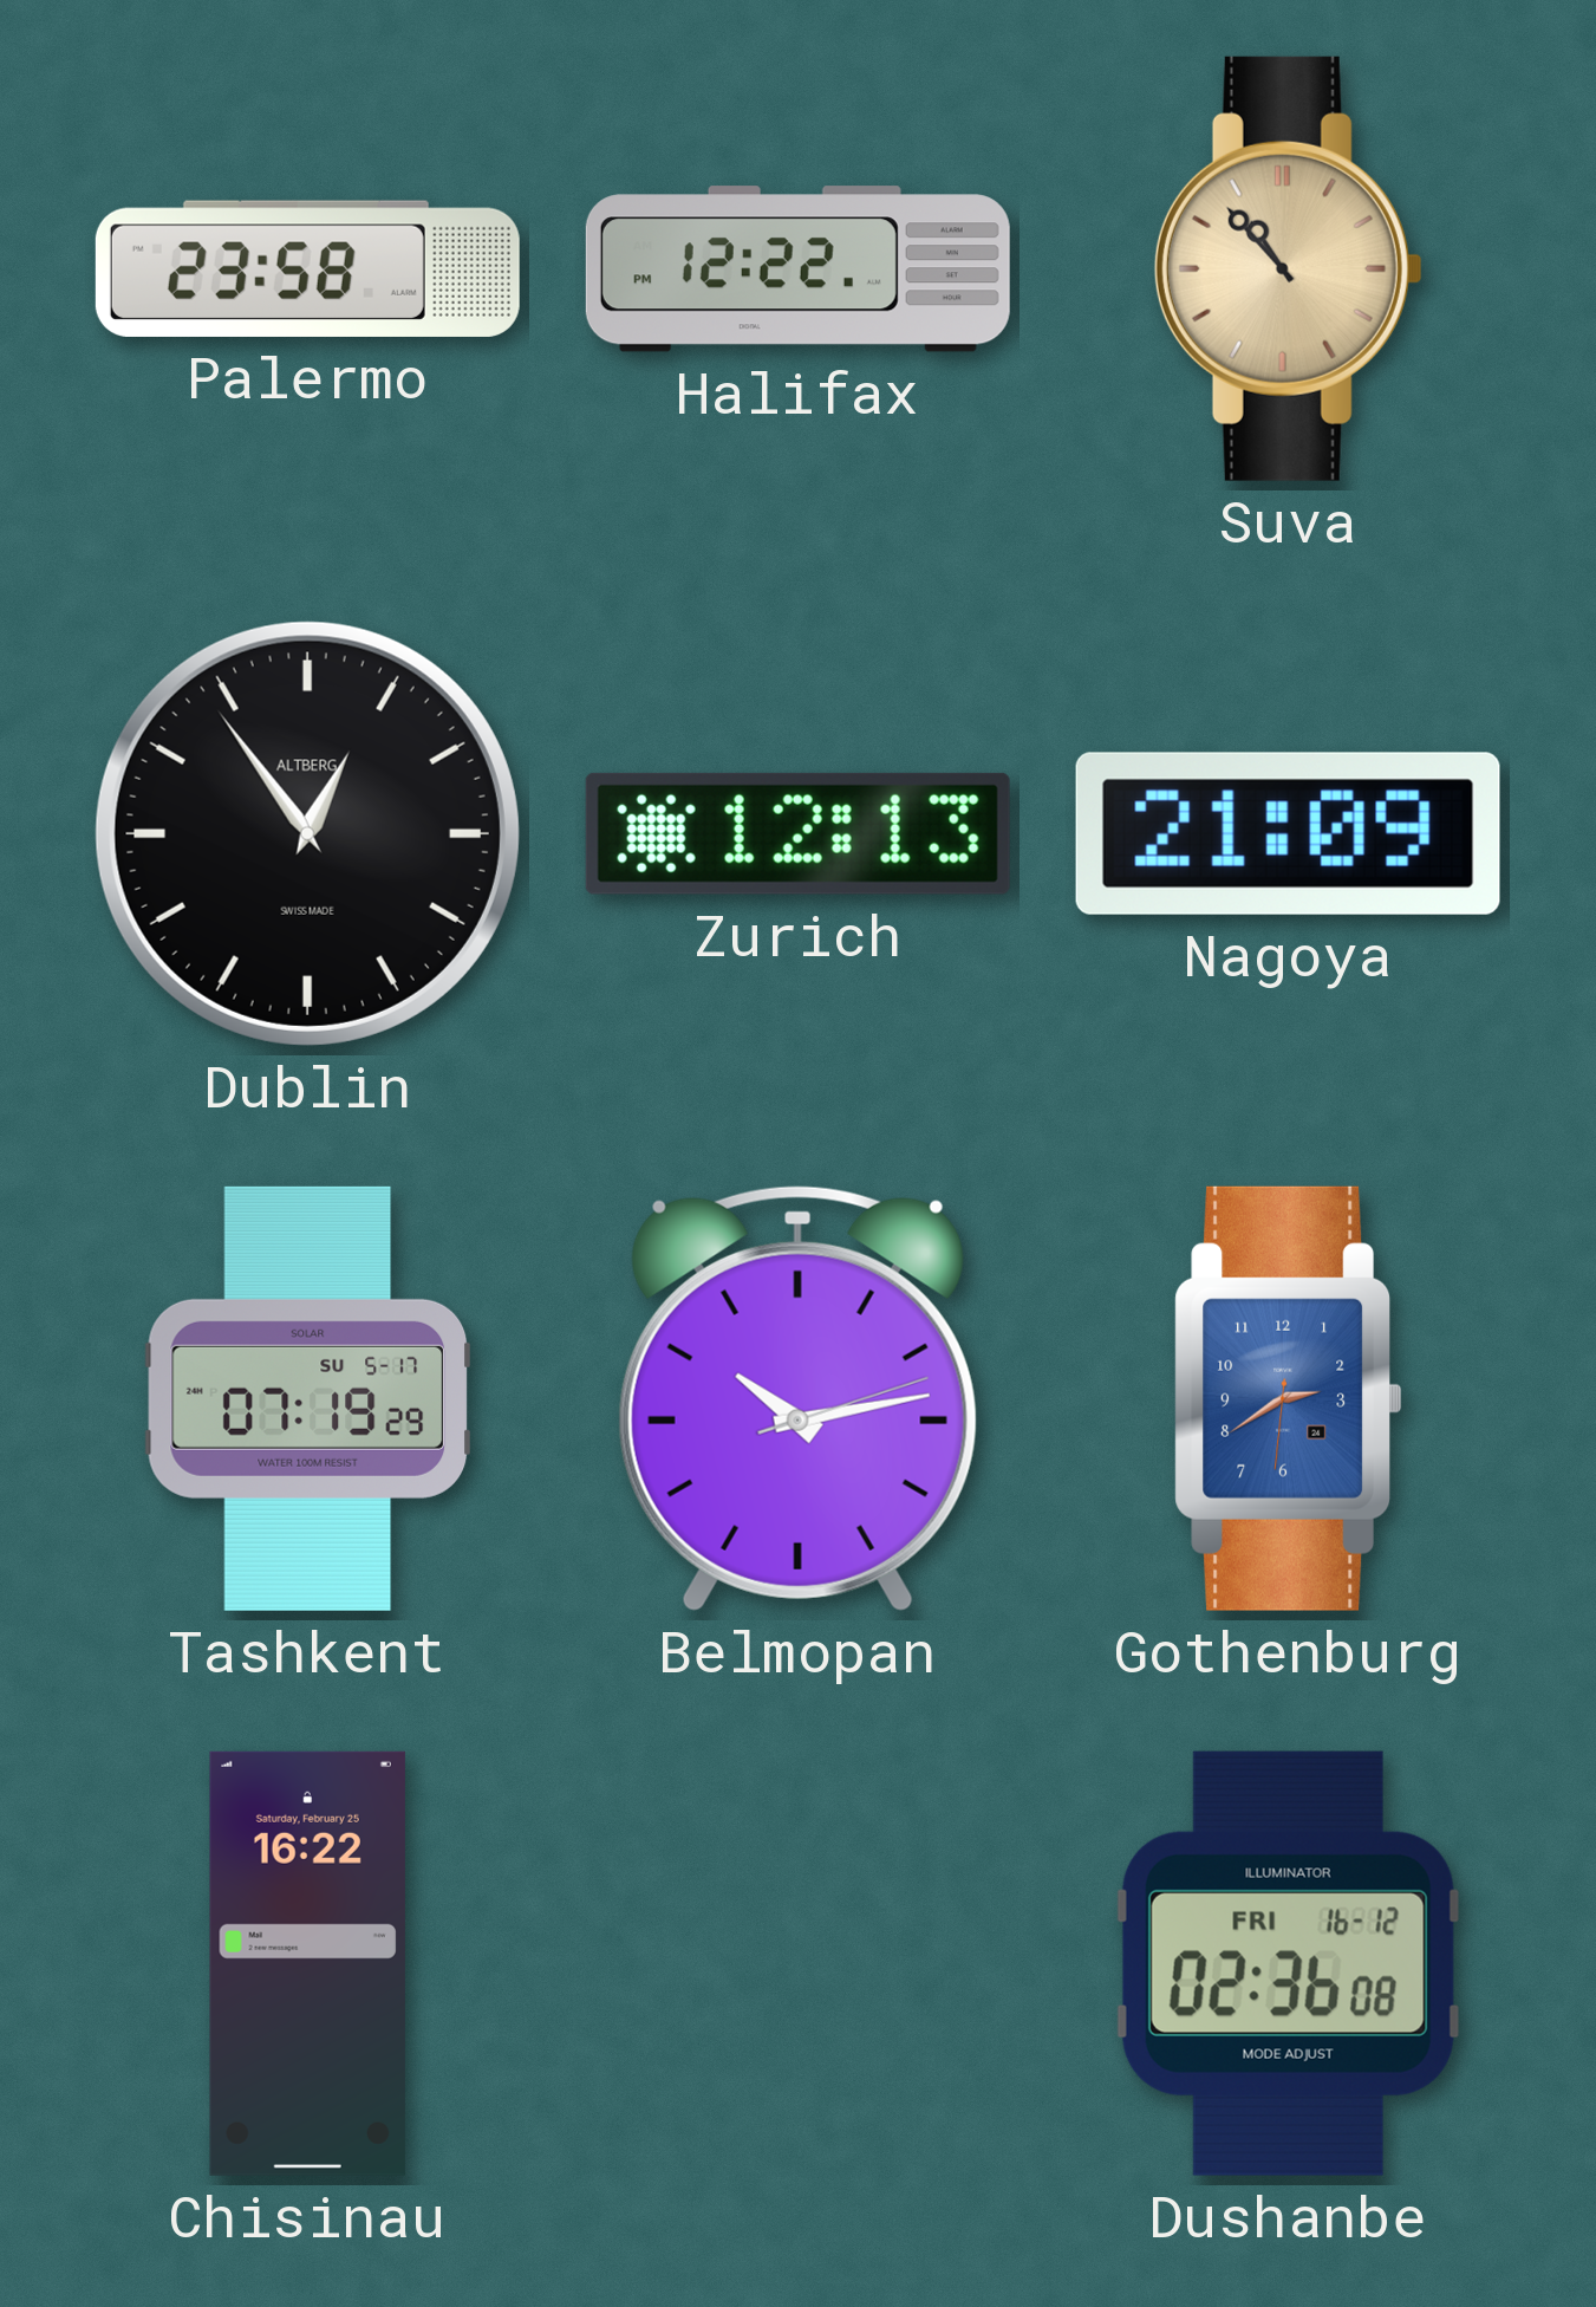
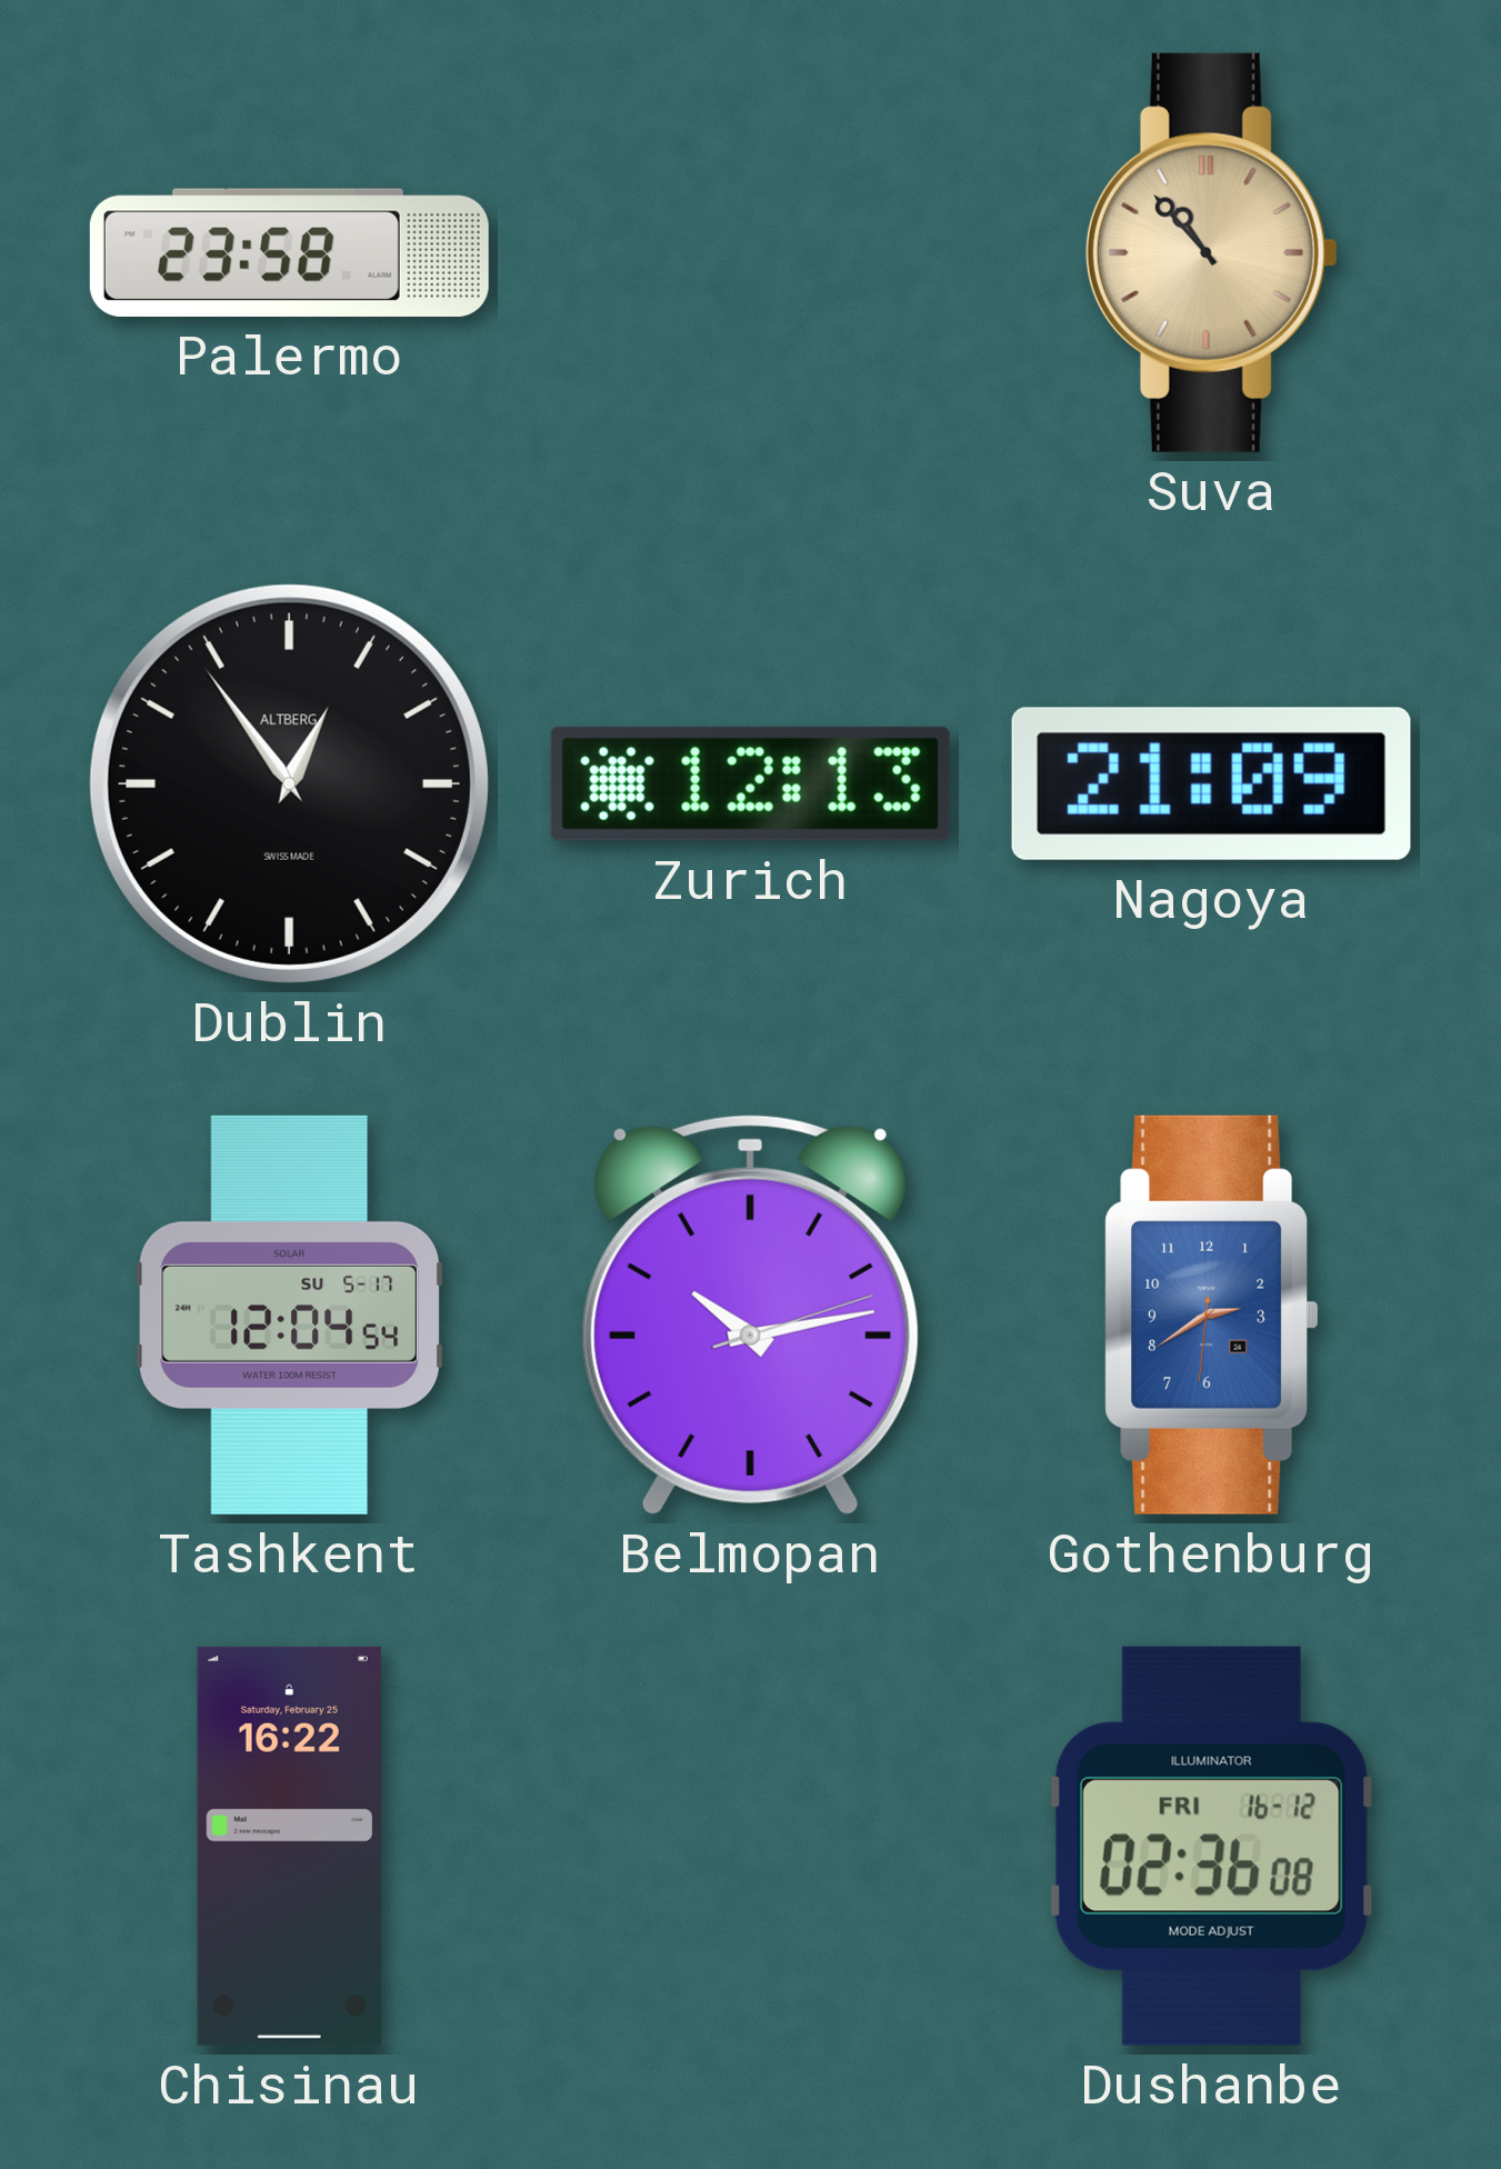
Halifax: 12:22 -> none (797, 269)
Tashkent: 07:19 -> 12:04 (290, 1315)
